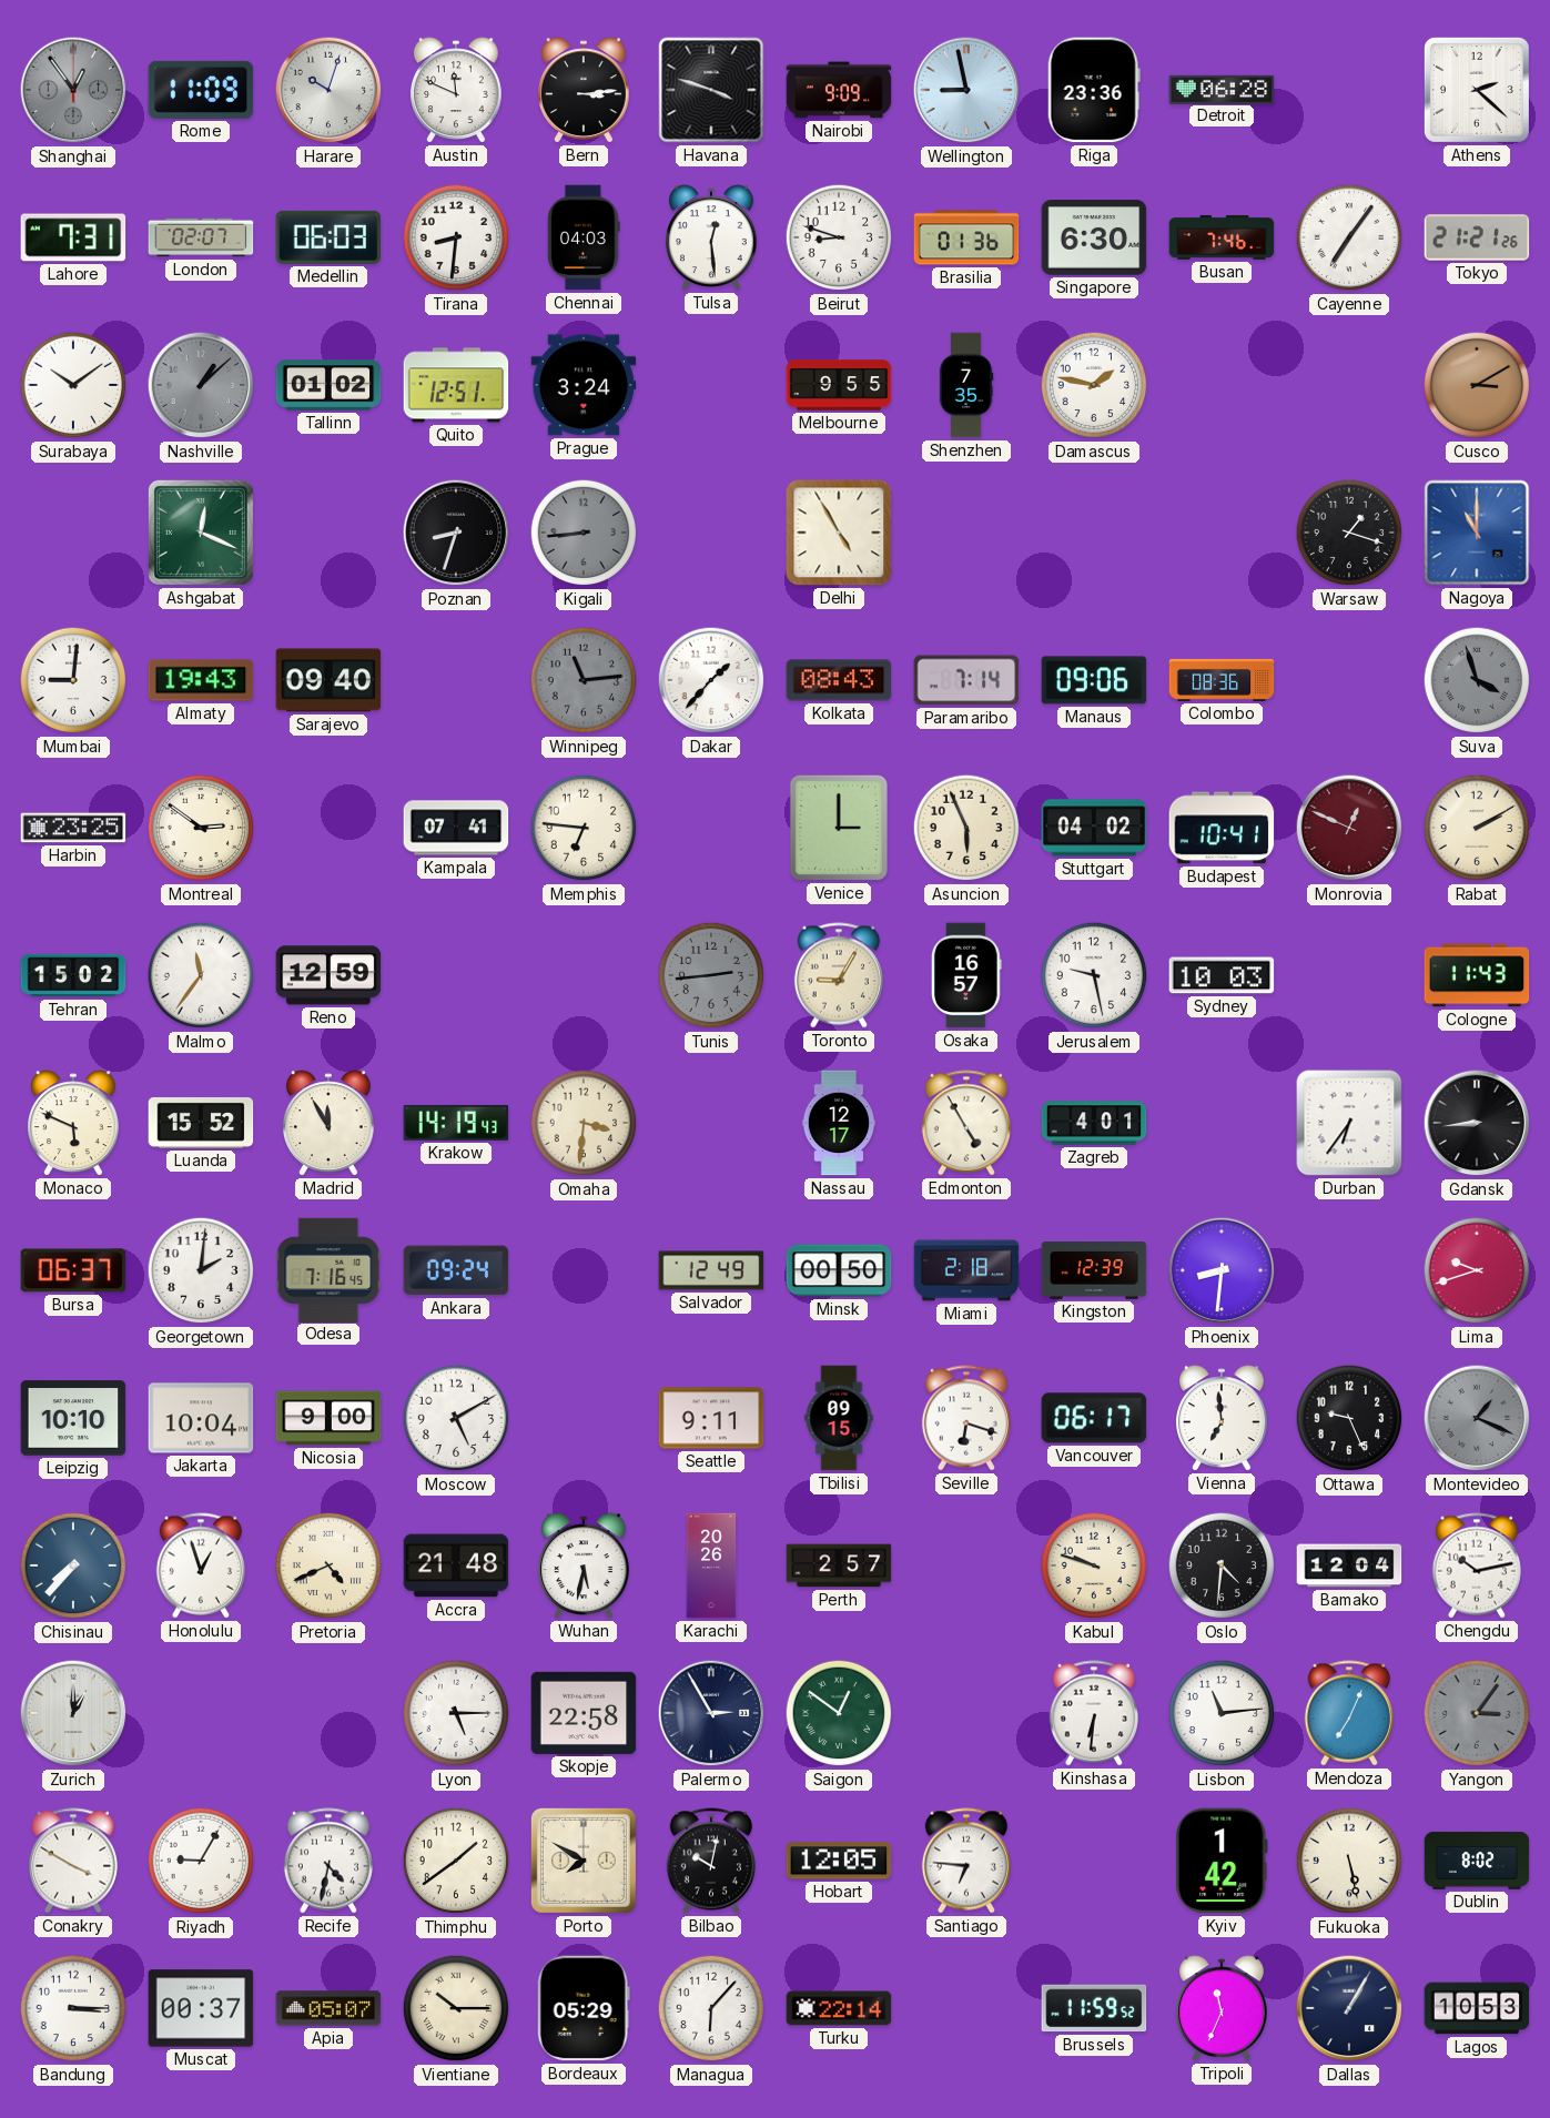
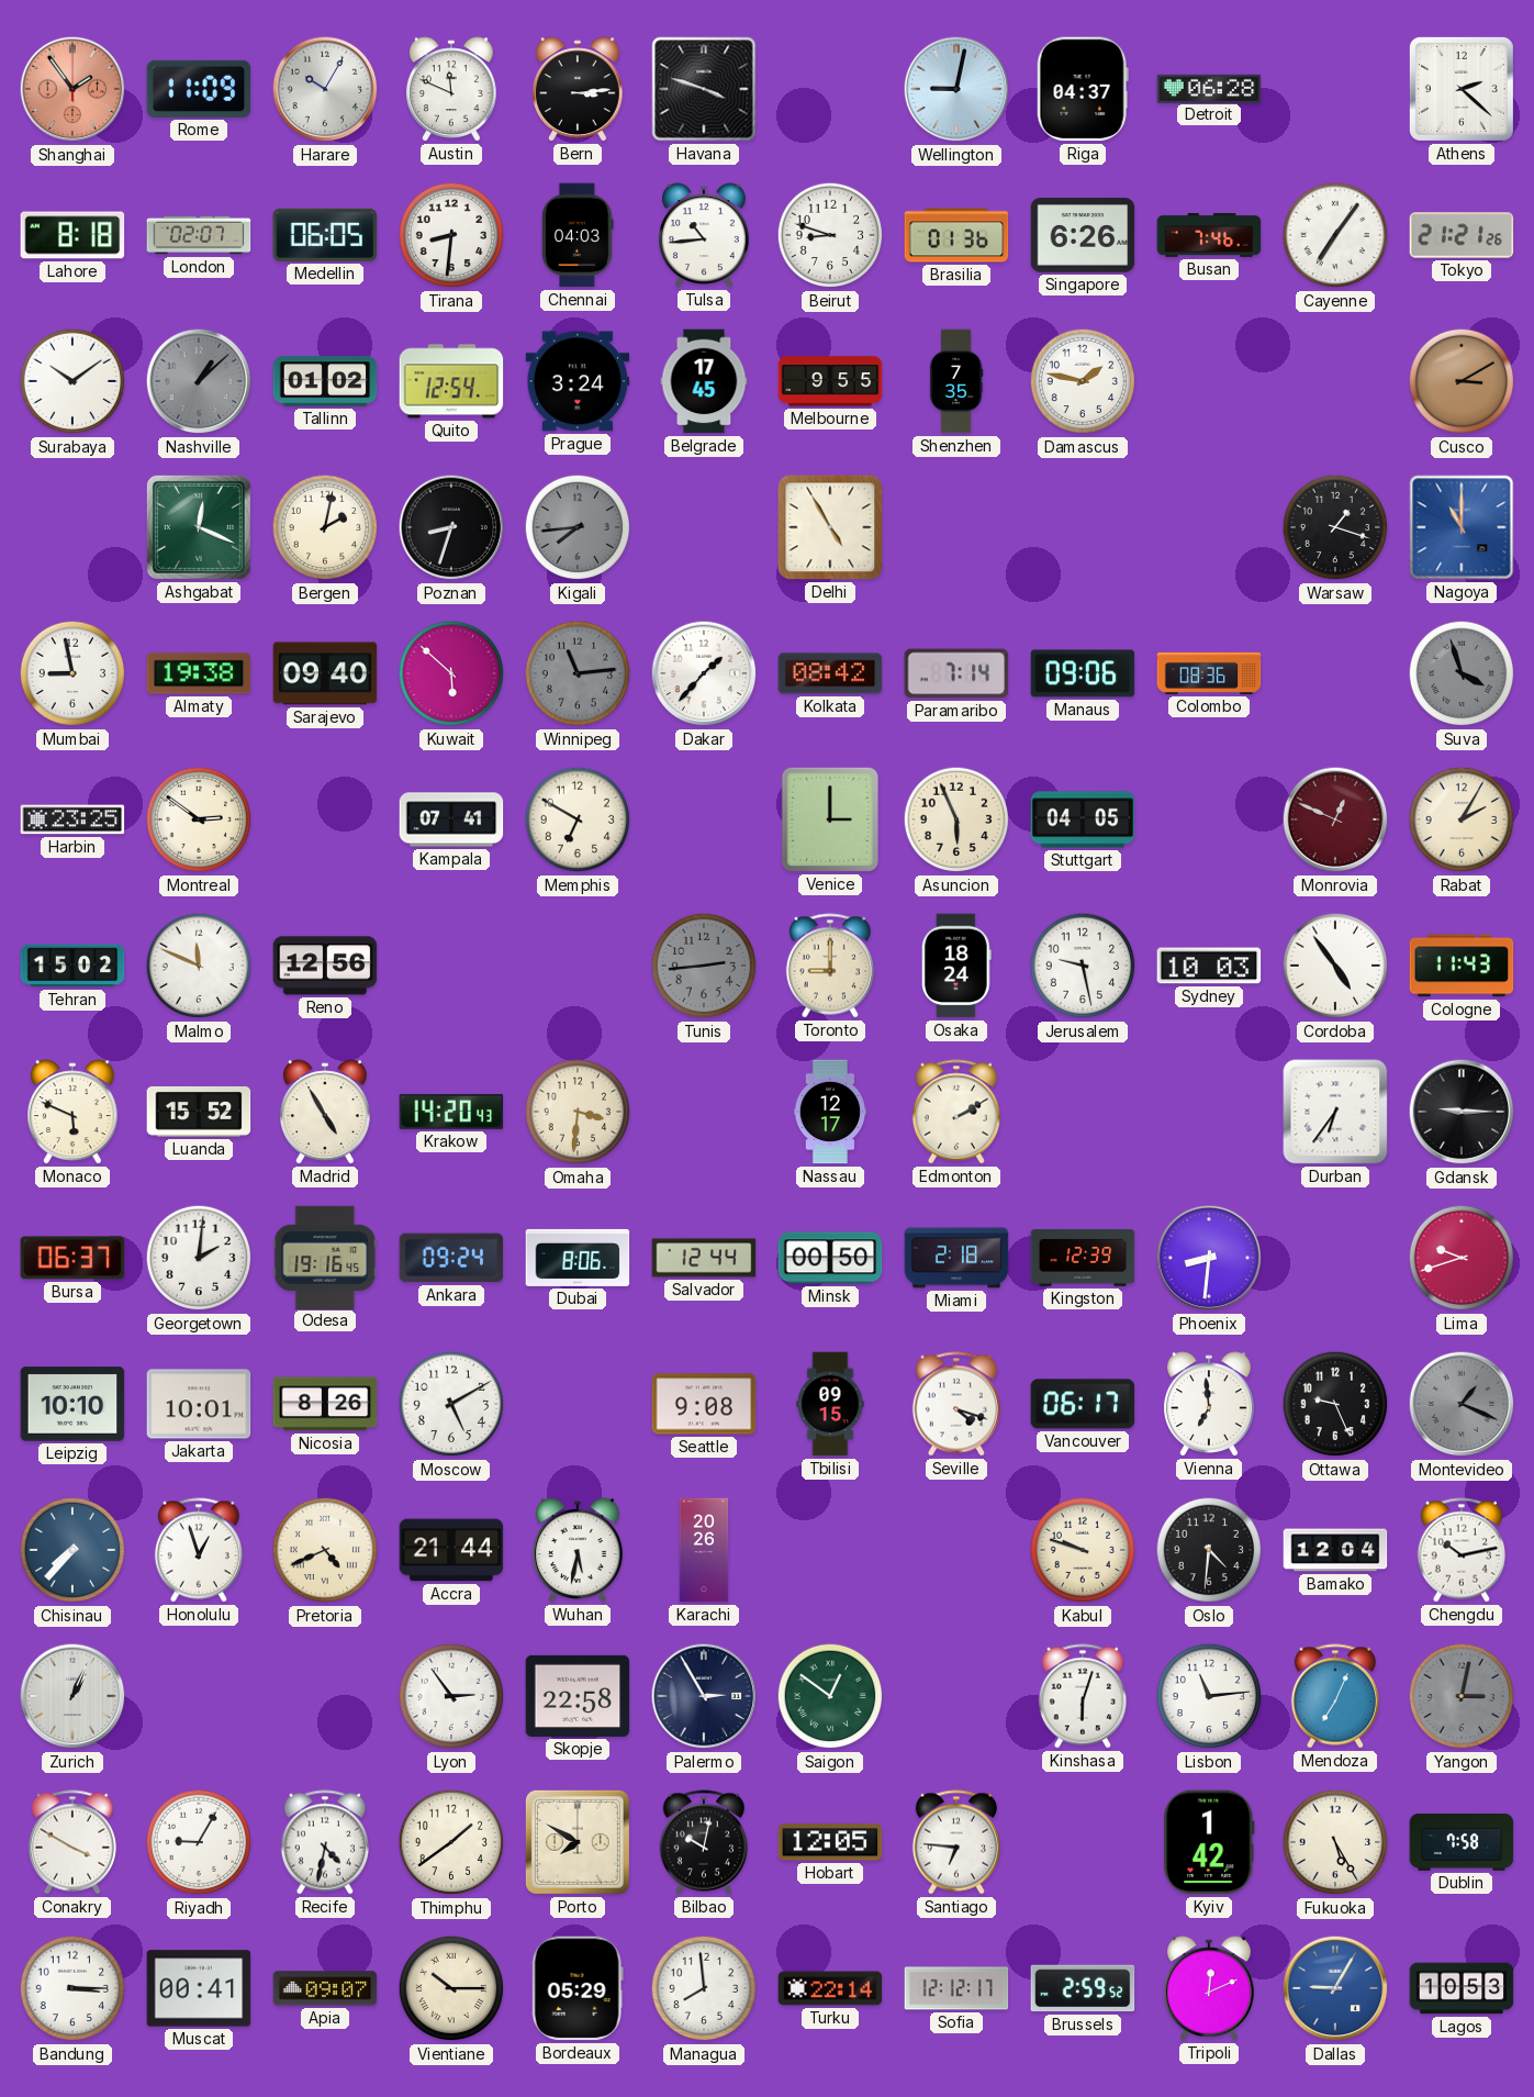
Shanghai: 12:54 -> 1:54 (72, 89)
Shanghai dial: grey -> salmon (72, 89)
Harare: 10:03 -> 10:05 (325, 89)
Nairobi: 9:09 -> none (839, 90)
Wellington: 8:58 -> 9:02 (956, 89)
Riga: 23:36 -> 04:37 (1083, 89)
Lahore: 7:31 -> 8:18 (72, 235)
Medellin: 06:03 -> 06:05 (325, 235)
Tulsa: 12:29 -> 10:44 (705, 235)
Singapore: 6:30 -> 6:26 (1083, 235)
Quito: 12:51 -> 12:54 (451, 381)
Belgrade: none -> 17:45 (704, 381)
Bergen: none -> 2:02 (325, 527)
Kigali: 8:44 -> 7:44 (578, 527)
Mumbai: 9:01 -> 8:58 (72, 673)
Almaty: 19:43 -> 19:38 (199, 673)
Kuwait: none -> 5:52 (451, 673)
Kolkata: 08:43 -> 08:42 (830, 673)
Memphis: 6:46 -> 6:50 (578, 819)
Stuttgart: 04:02 -> 04:05 (1083, 819)
Budapest: 10:41 -> none (1222, 828)
Rabat: 2:10 -> 2:05 (1462, 819)
Malmo: 11:36 -> 11:49 (199, 966)
Reno: 12:59 -> 12:56 (325, 966)
Toronto: 9:05 -> 9:00 (830, 966)
Osaka: 16:57 -> 18:24 (958, 966)
Cordoba: none -> 4:54 (1335, 966)
Madrid: 11:55 -> 4:55 (326, 1112)
Krakow: 14:19 -> 14:20 (451, 1112)
Edmonton: 4:55 -> 2:10 (956, 1112)
Zagreb: 4:01 -> none (1094, 1123)
Gdansk: 8:44 -> 9:15 (1462, 1112)
Odesa: 7:16 -> 19:16 (325, 1257)
Dubai: none -> 8:06 (578, 1258)
Salvador: 12:49 -> 12:44 (704, 1258)
Jakarta: 10:04 -> 10:01 (199, 1404)
Nicosia: 9:00 -> 8:26 (325, 1404)
Seattle: 9:11 -> 9:08 (704, 1404)
Seville: 6:18 -> 4:18 (956, 1404)
Accra: 21:48 -> 21:44 (451, 1550)
Perth: 2:57 -> none (839, 1565)
Zurich: 1:00 -> 1:04 (72, 1696)
Lyon: 5:15 -> 2:54 (451, 1696)
Kinshasa: 6:31 -> 6:03 (1083, 1696)
Yangon: 3:06 -> 3:02 (1462, 1696)
Fukuoka: 5:28 -> 5:25 (1335, 1842)
Dublin: 8:02 -> 7:58 (1462, 1842)
Muscat: 00:37 -> 00:41 (199, 1988)
Apia: 05:07 -> 09:07 (325, 1988)
Managua: 6:07 -> 7:59 (704, 1988)
Sofia: none -> 12:12 (956, 1988)
Brussels: 11:59 -> 2:59 (1083, 1988)
Tripoli: 11:34 -> 12:11 (1210, 1988)
Dallas: 1:05 -> 9:05 (1335, 1988)
Dallas dial: navy -> blue (1335, 1988)
